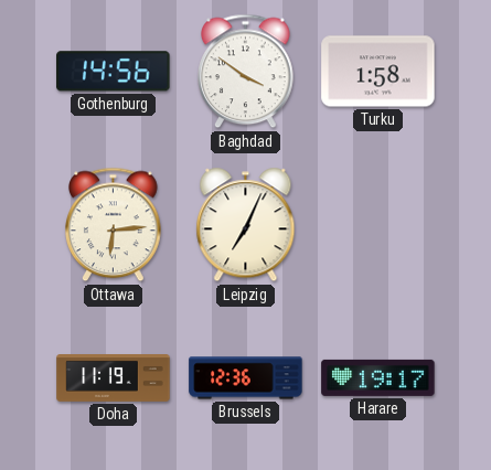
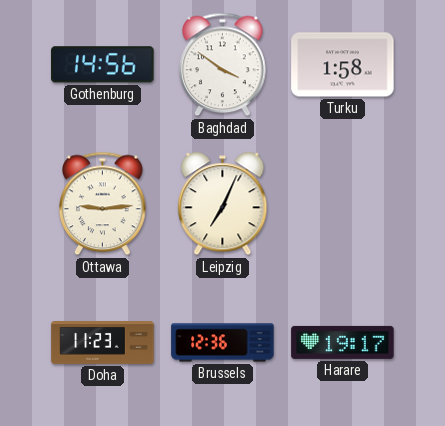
Ottawa: 6:14 -> 9:14 (103, 204)
Doha: 11:19 -> 11:23 (103, 343)
